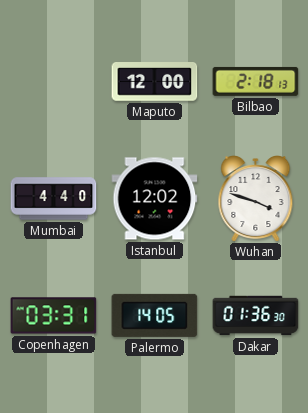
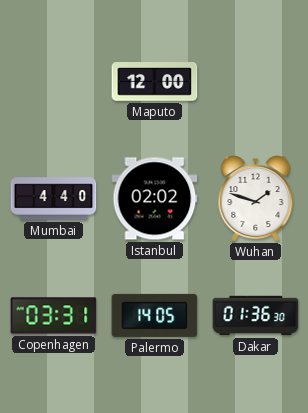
Bilbao: 2:18 -> none (256, 81)
Istanbul: 12:02 -> 02:02 (155, 199)
Wuhan: 3:48 -> 1:48 (256, 199)
